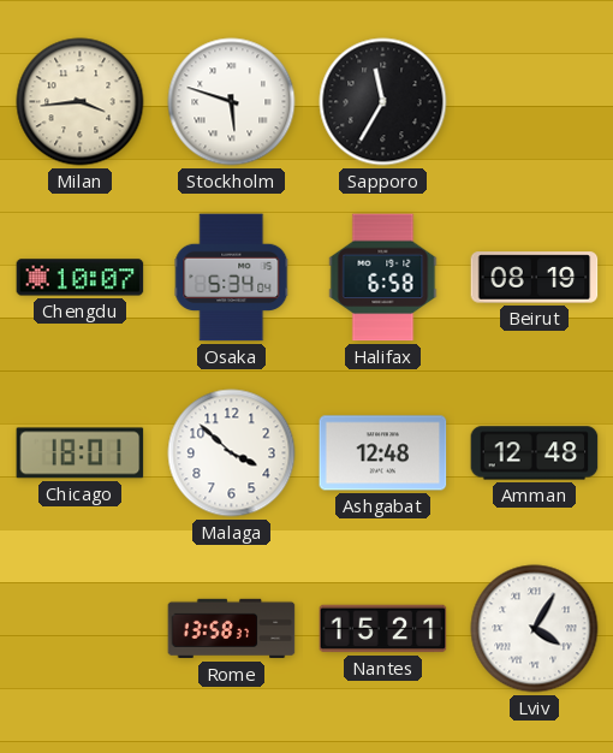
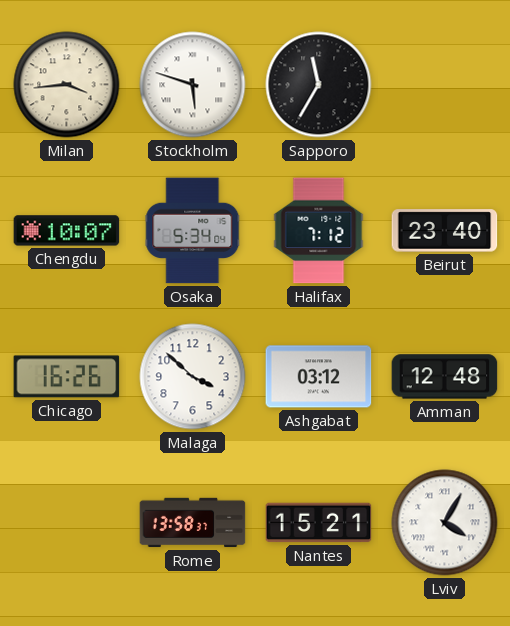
Halifax: 6:58 -> 7:12 (319, 231)
Beirut: 08:19 -> 23:40 (445, 231)
Chicago: 18:01 -> 16:26 (67, 377)
Ashgabat: 12:48 -> 03:12 (319, 377)
